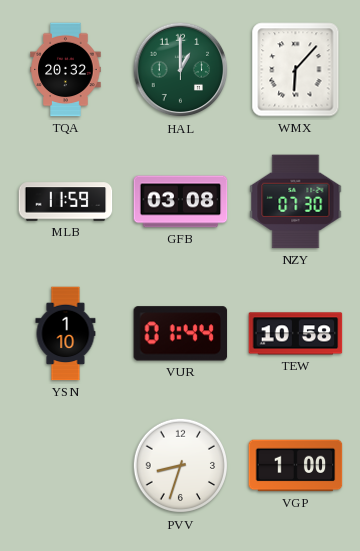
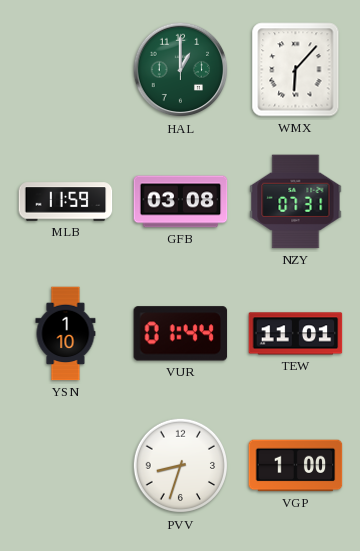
TQA: 20:32 -> none (66, 70)
NZY: 07:30 -> 07:31 (296, 202)
TEW: 10:58 -> 11:01 (296, 334)
